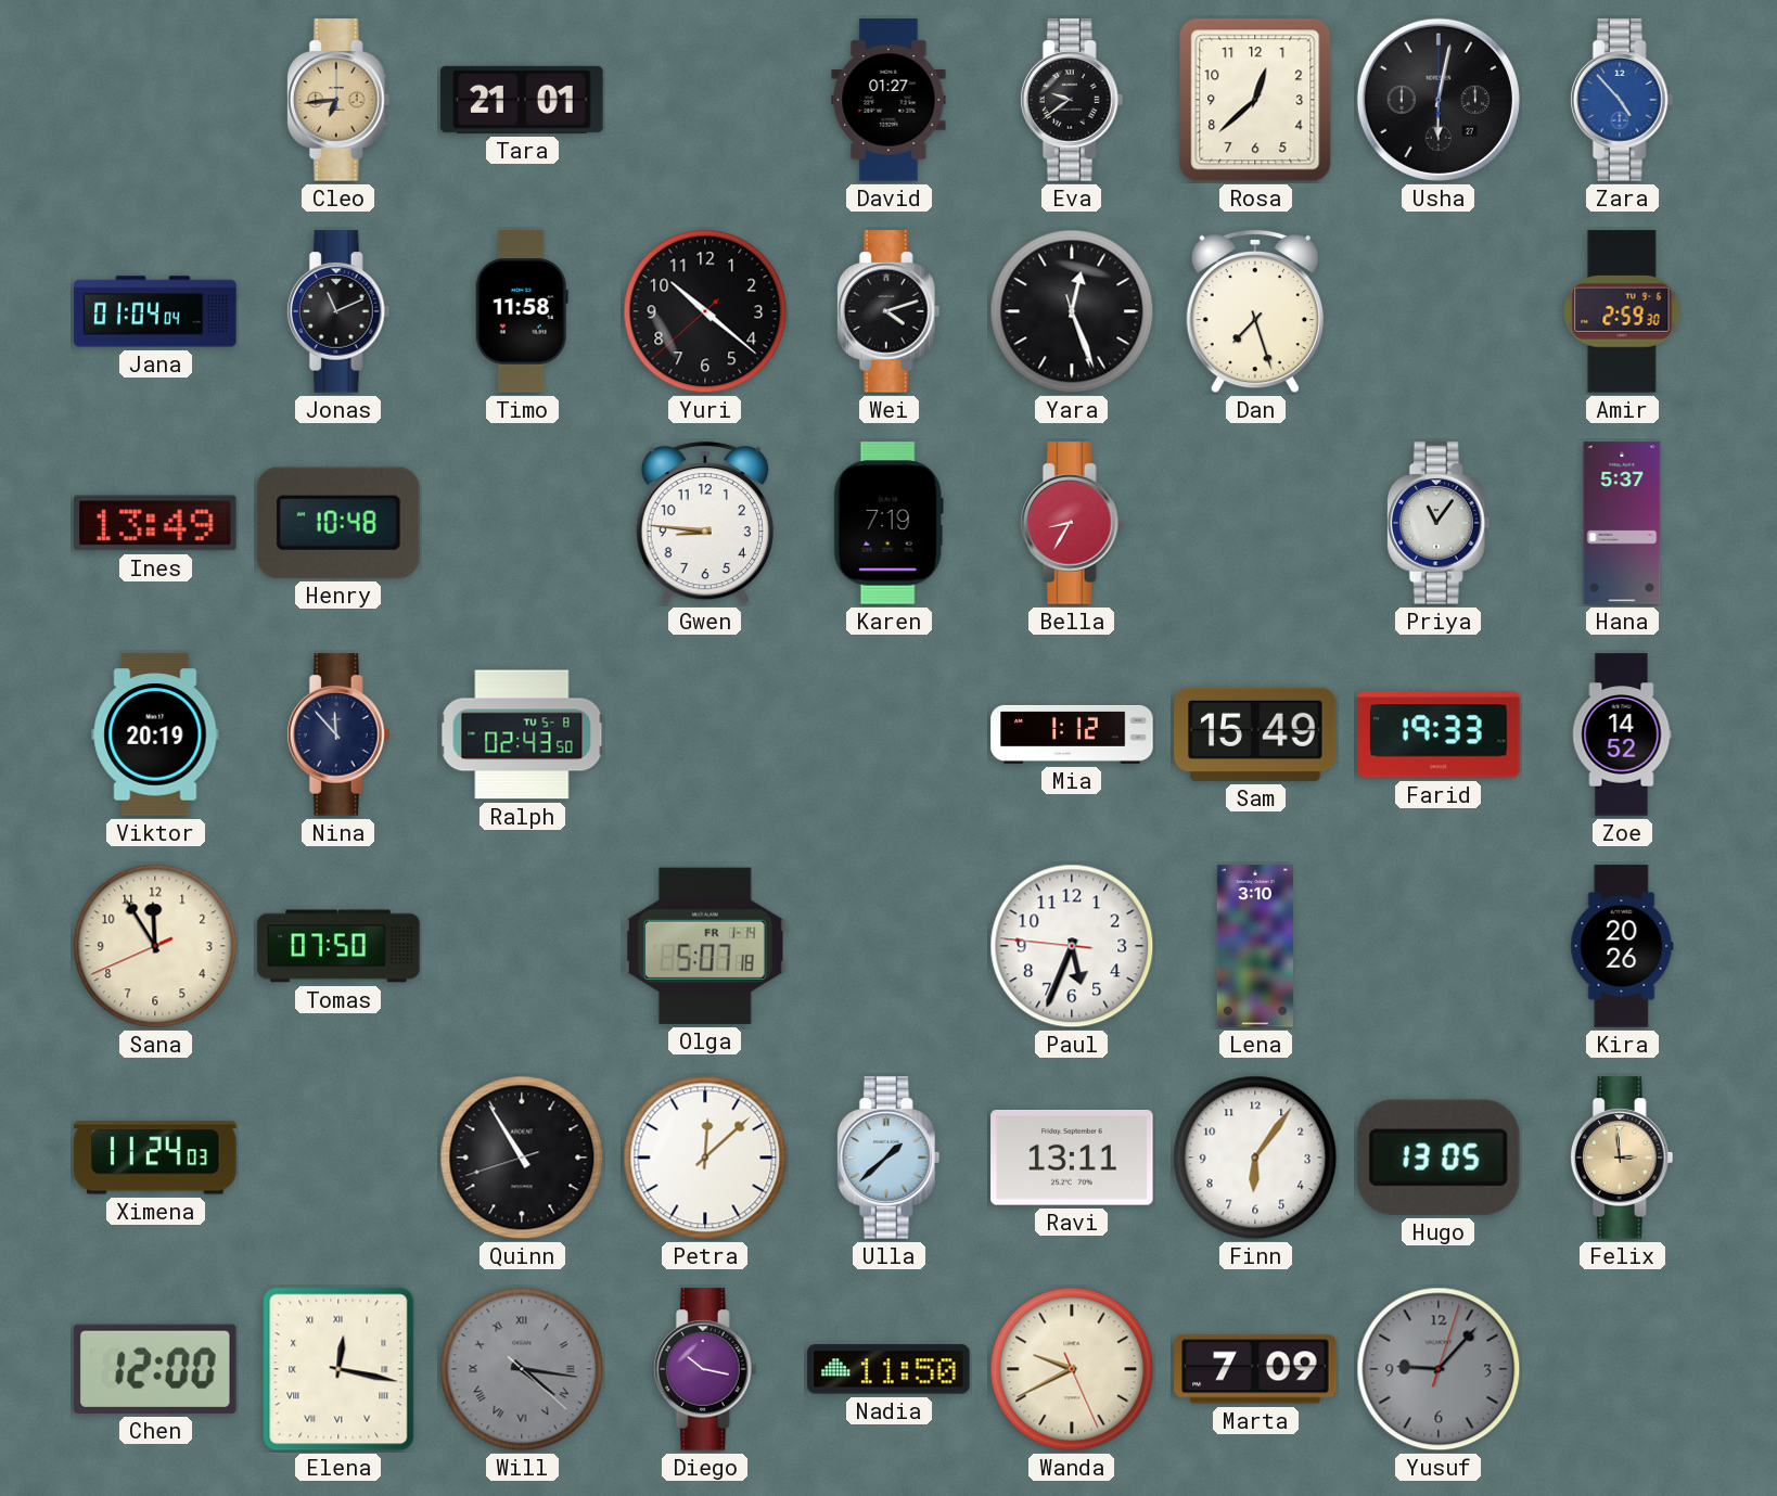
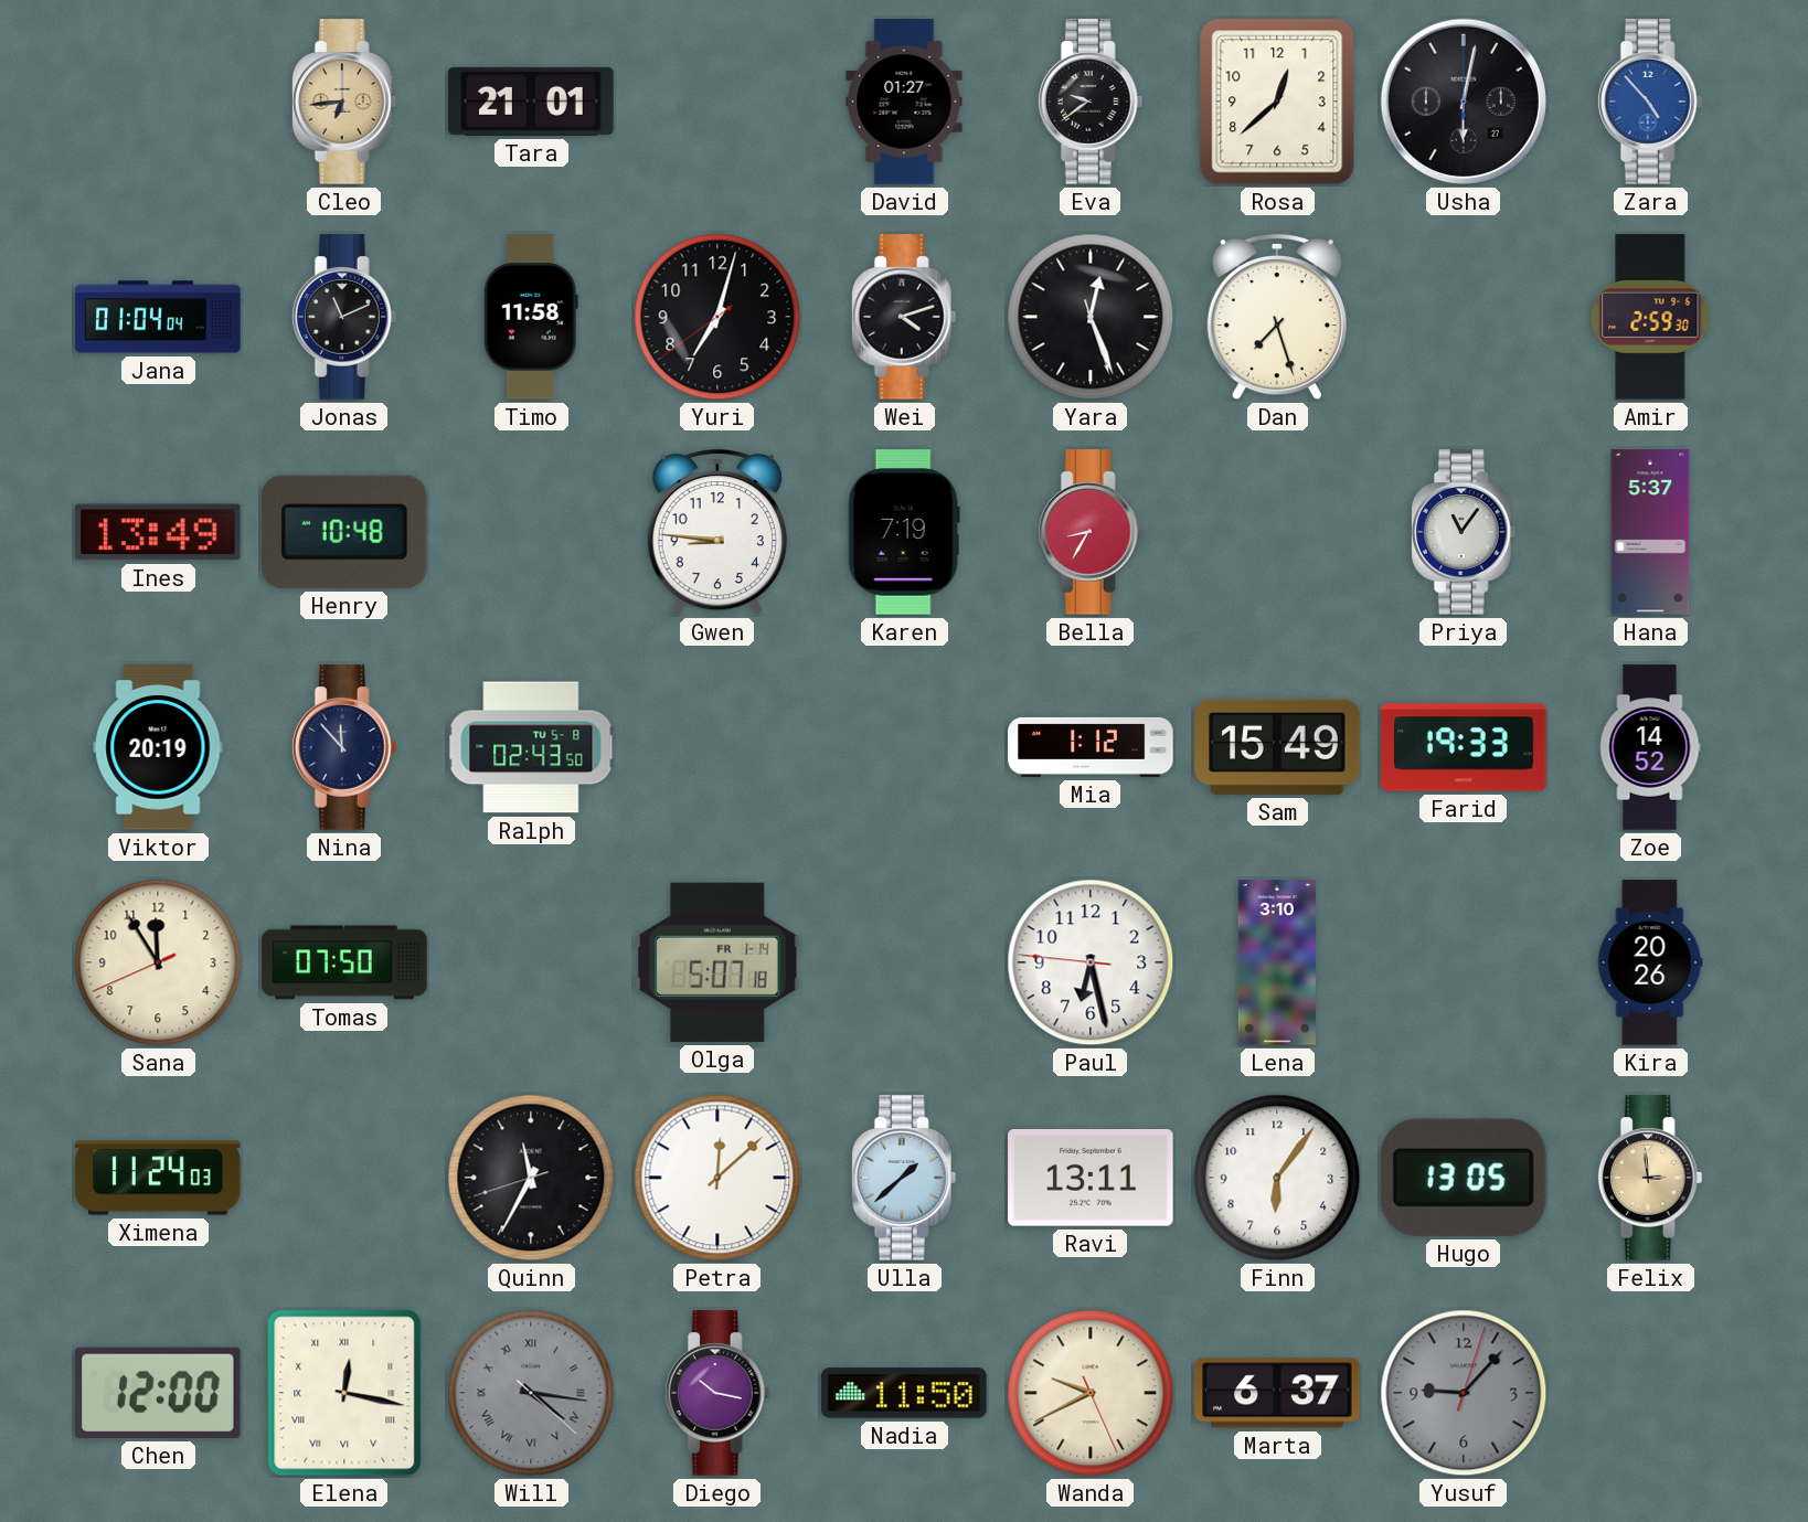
Yuri: 10:21 -> 7:02 (717, 317)
Paul: 5:33 -> 6:27 (1091, 962)
Quinn: 10:54 -> 11:34 (531, 1178)
Marta: 7:09 -> 6:37 (1277, 1393)
